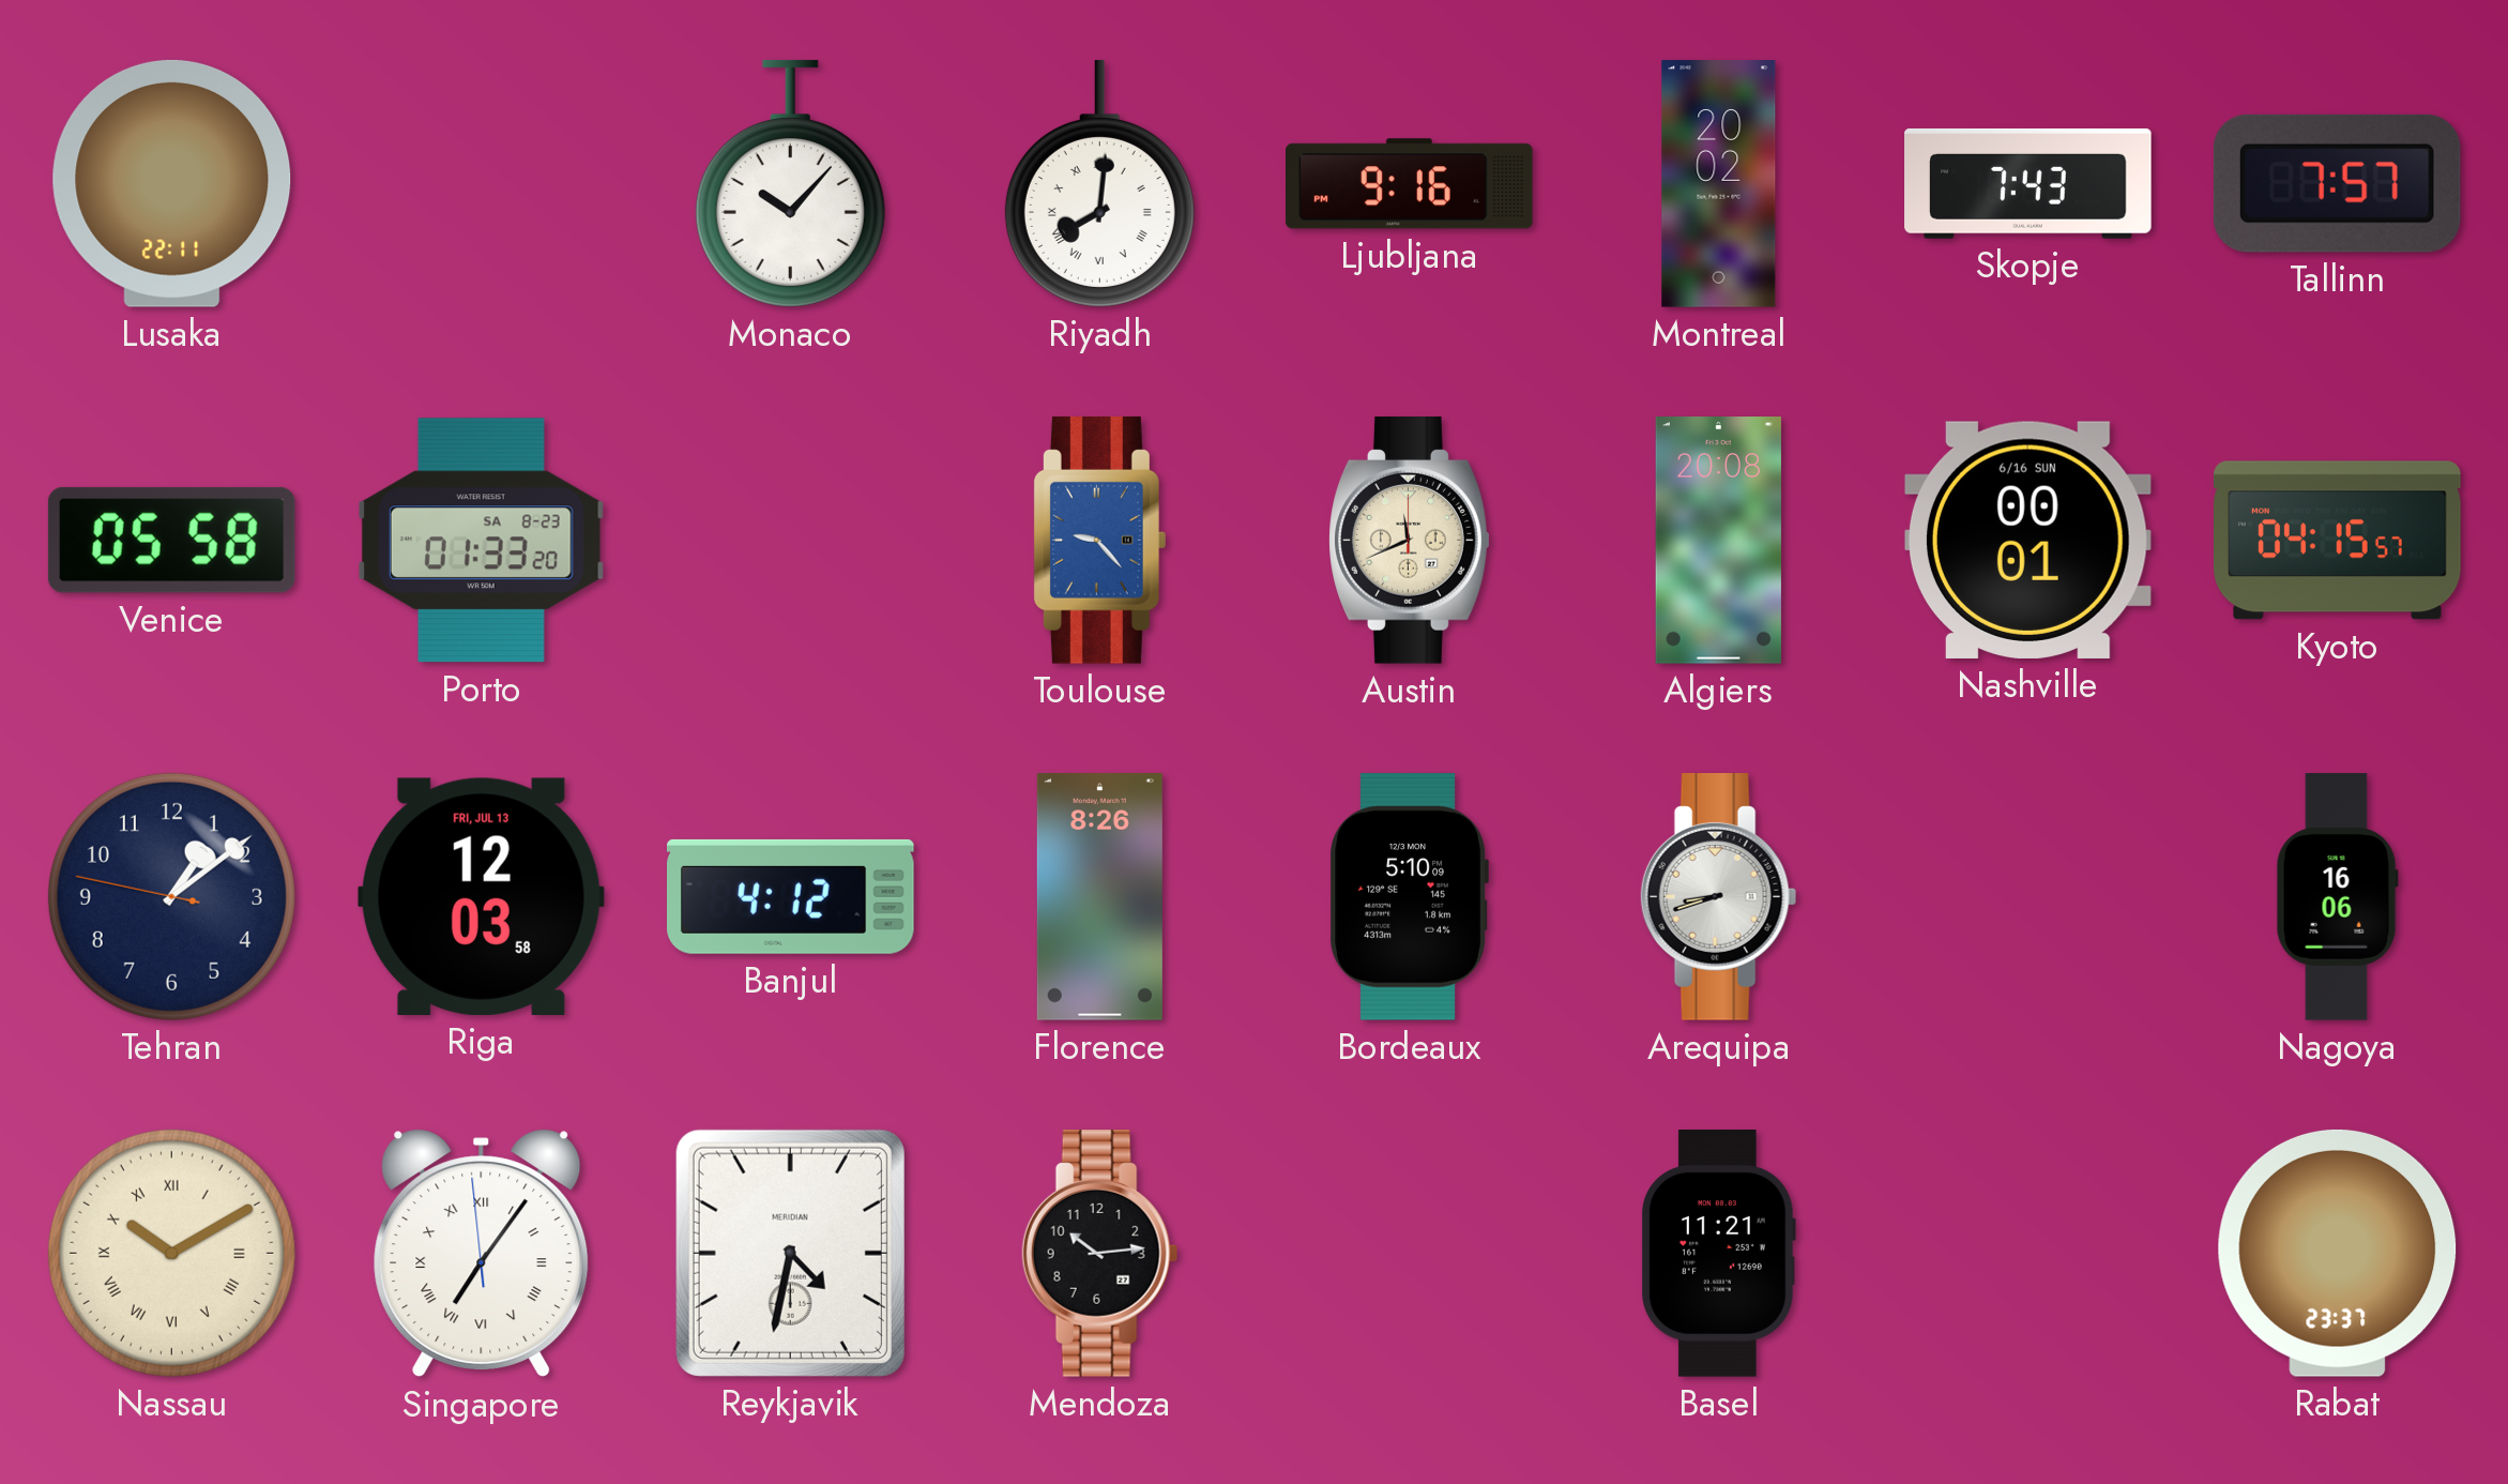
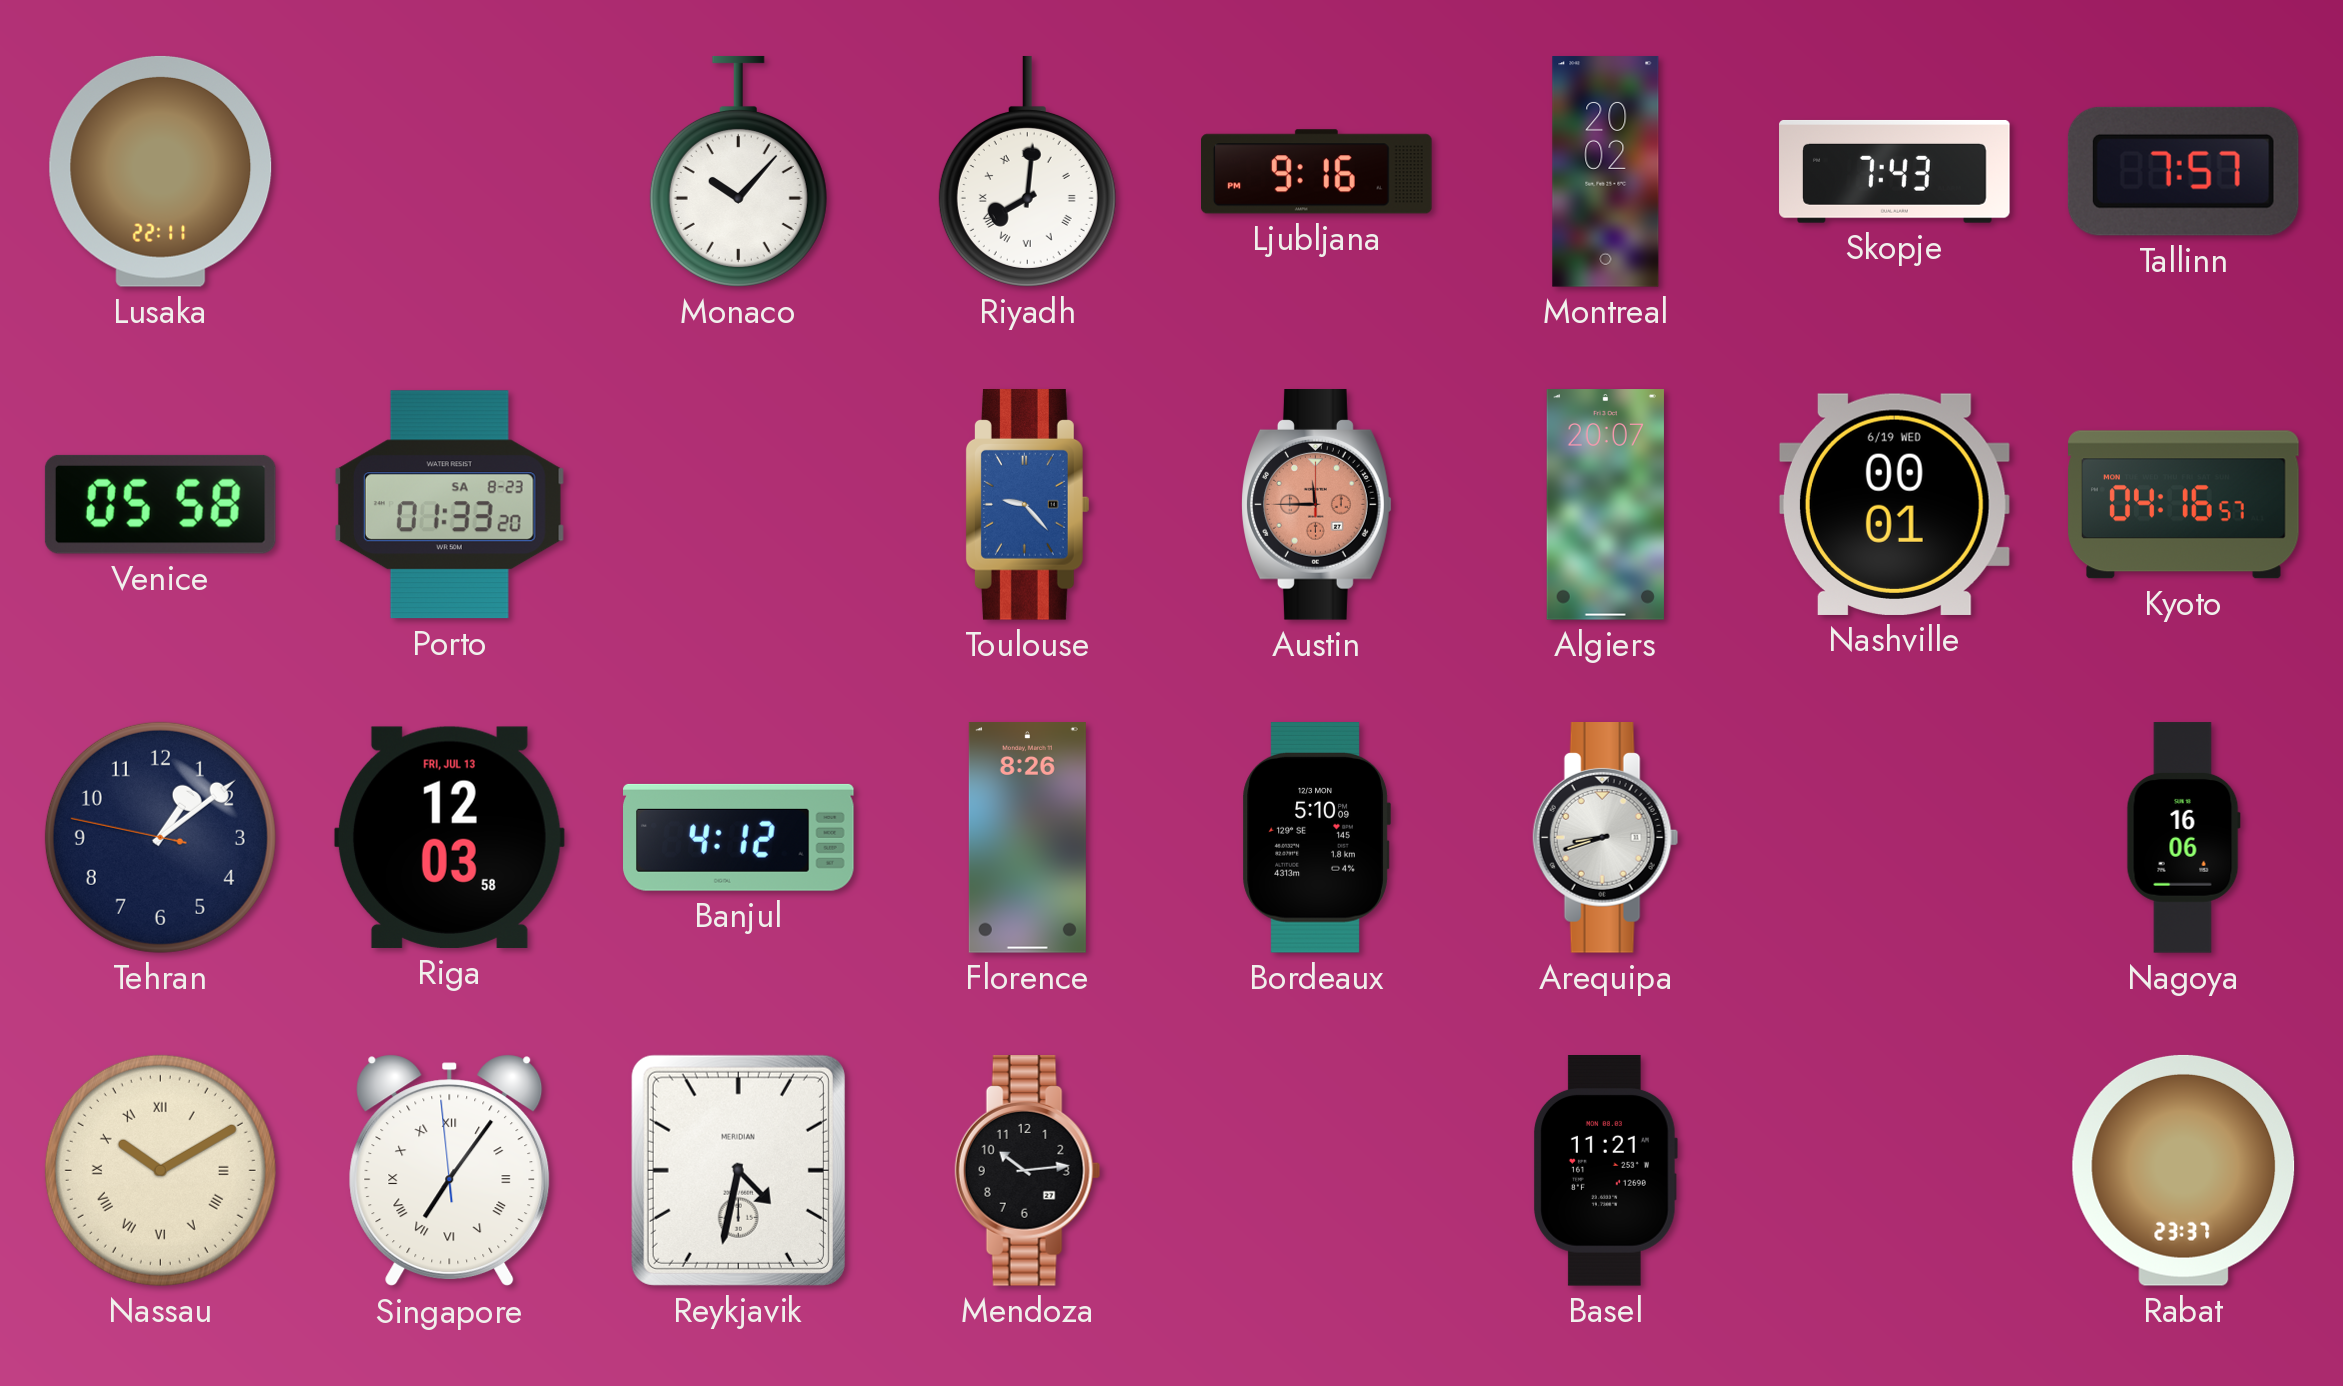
Austin: 11:41 -> 11:45 (1317, 505)
Austin dial: cream -> salmon (1317, 505)
Algiers: 20:08 -> 20:07 (1605, 505)
Nashville date: 6/16 SUN -> 6/19 WED (1894, 504)
Kyoto: 04:15 -> 04:16 (2184, 505)
